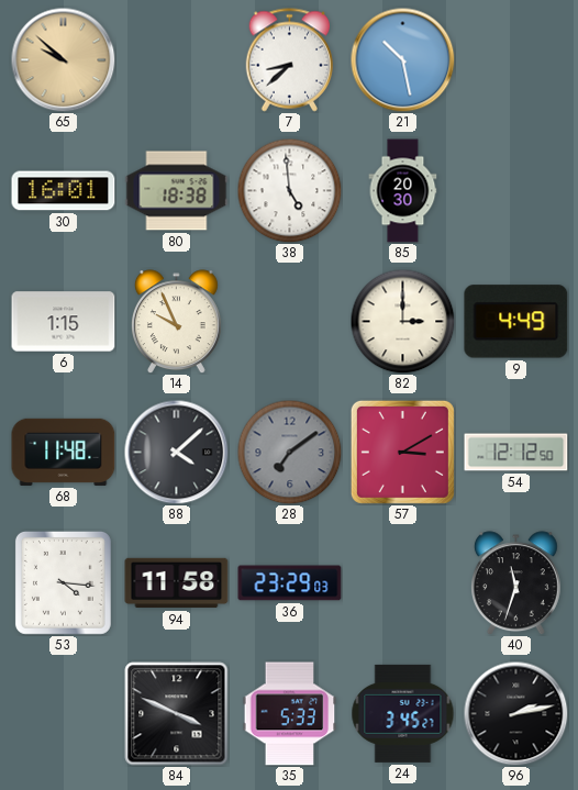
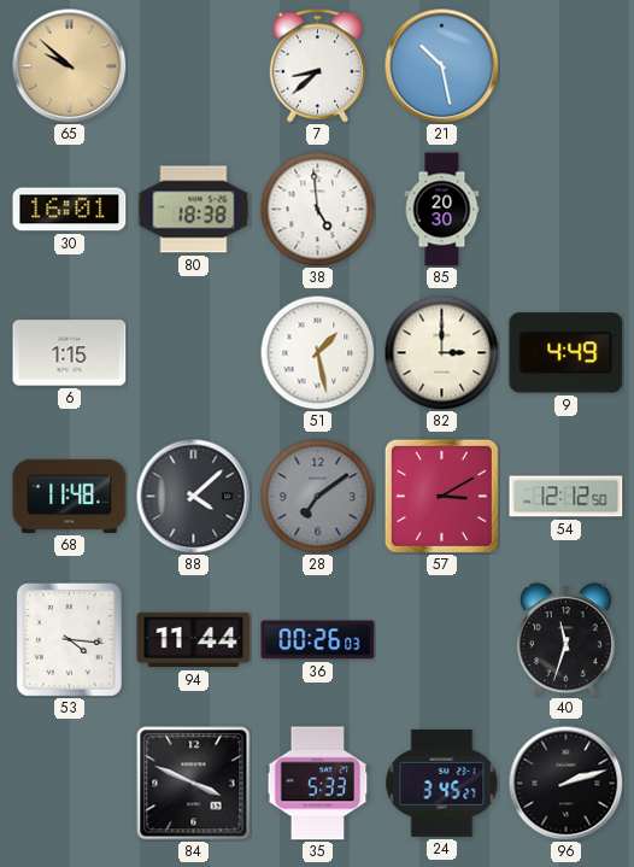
14: 9:56 -> none (176, 322)
51: none -> 1:28 (317, 352)
94: 11:58 -> 11:44 (194, 640)
36: 23:29 -> 00:26 (318, 640)
96: 2:13 -> 2:12 (565, 783)
